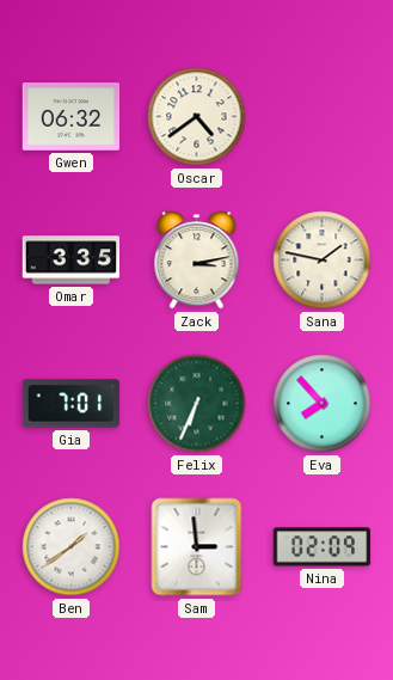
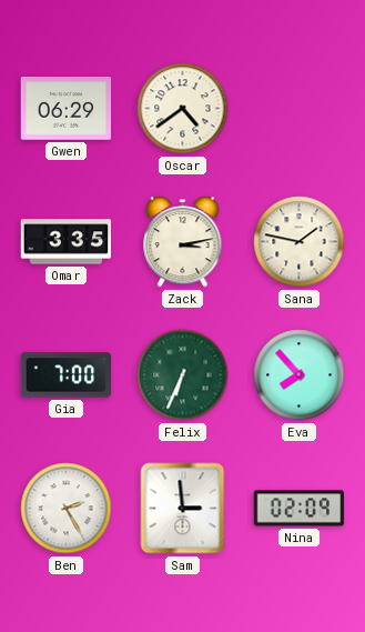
Gwen: 06:32 -> 06:29 (67, 109)
Gia: 7:01 -> 7:00 (67, 375)
Ben: 1:39 -> 2:25 (67, 509)
